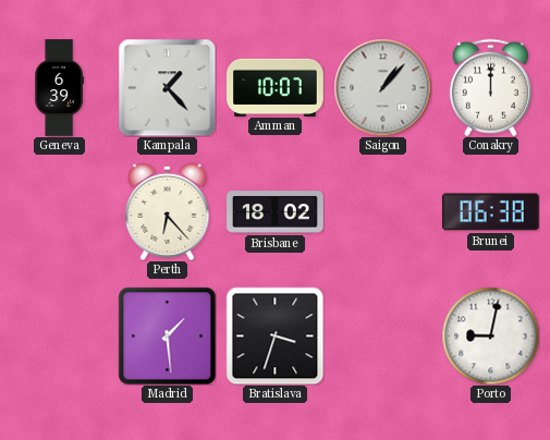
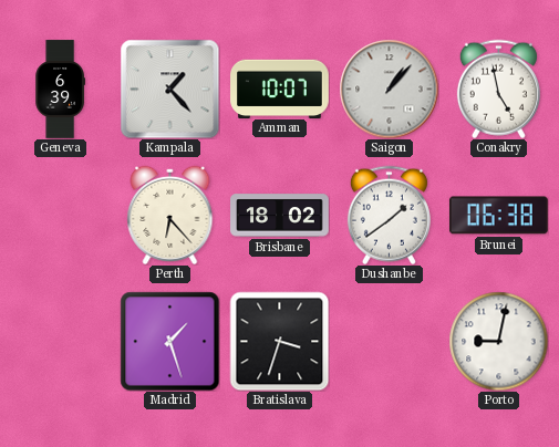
Conakry: 12:00 -> 4:58 (498, 89)
Dushanbe: none -> 1:39 (389, 215)
Madrid: 1:29 -> 1:27 (169, 341)
